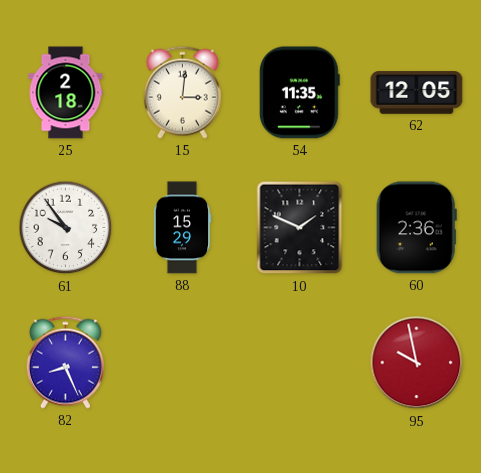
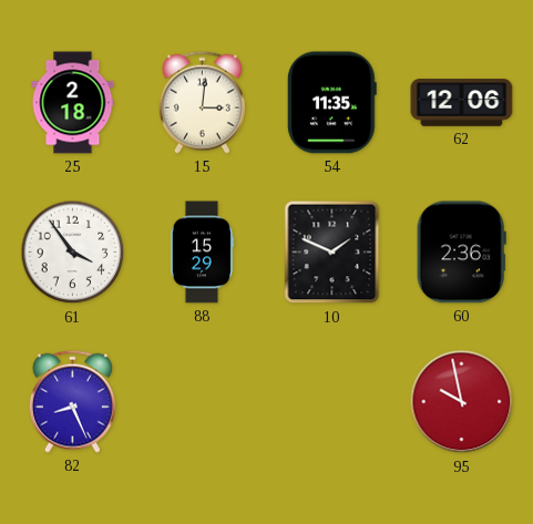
62: 12:05 -> 12:06 (462, 103)
61: 9:54 -> 3:54 (73, 253)
